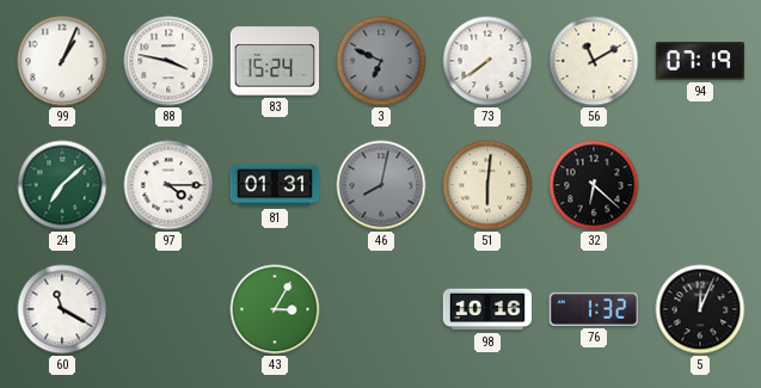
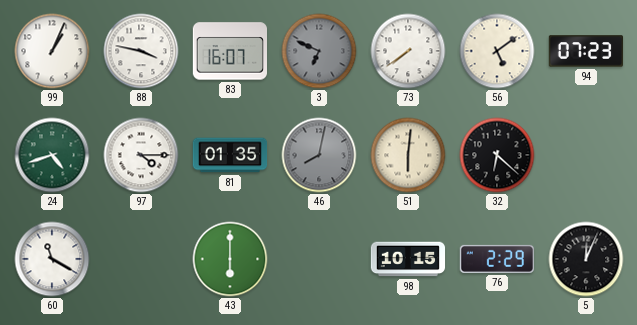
83: 15:24 -> 16:07 (229, 51)
56: 11:10 -> 5:09 (497, 51)
94: 07:19 -> 07:23 (586, 51)
24: 7:08 -> 4:42 (52, 155)
81: 01:31 -> 01:35 (230, 155)
43: 3:05 -> 6:00 (230, 259)
98: 10:16 -> 10:15 (408, 259)
76: 1:32 -> 2:29 (496, 259)
